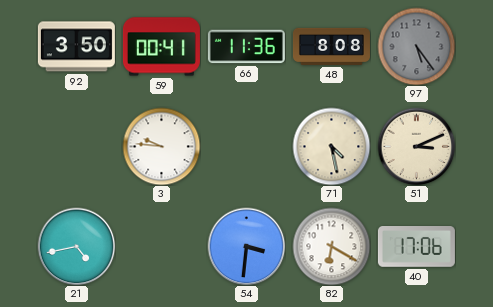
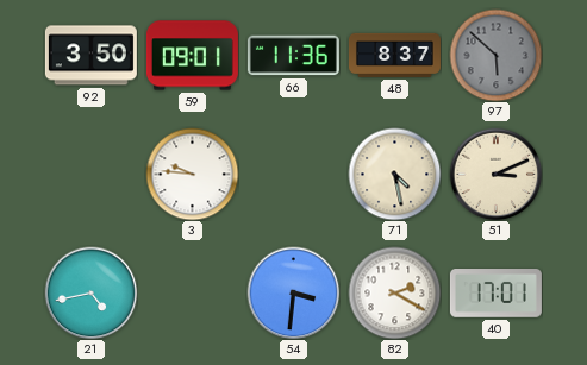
59: 00:41 -> 09:01 (192, 56)
48: 8:08 -> 8:37 (394, 55)
97: 5:24 -> 5:52 (495, 55)
82: 6:20 -> 2:20 (394, 292)
40: 17:06 -> 17:01 (495, 294)
